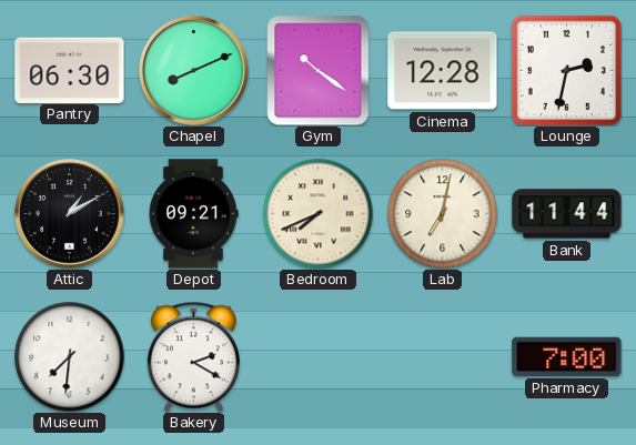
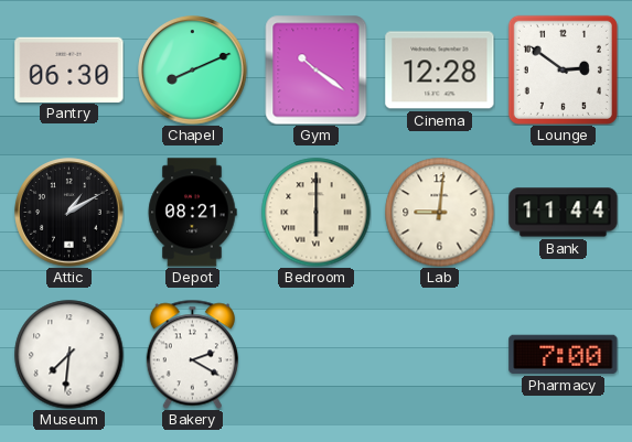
Lounge: 2:32 -> 2:51 (563, 69)
Depot: 09:21 -> 08:21 (192, 213)
Bedroom: 7:41 -> 6:00 (317, 213)
Lab: 7:02 -> 9:01 (440, 213)
